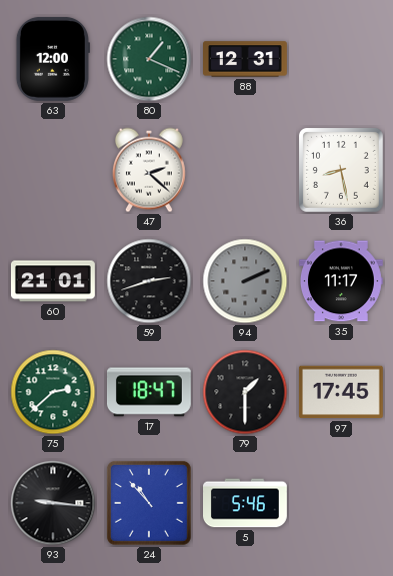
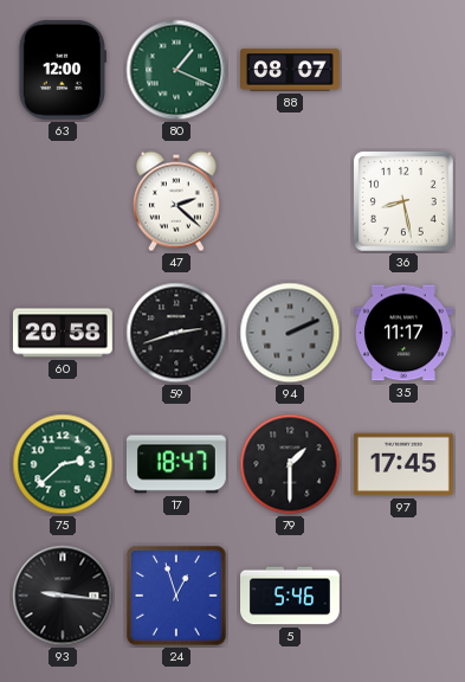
88: 12:31 -> 08:07 (291, 70)
60: 21:01 -> 20:58 (63, 333)
24: 10:53 -> 12:57 (176, 596)
